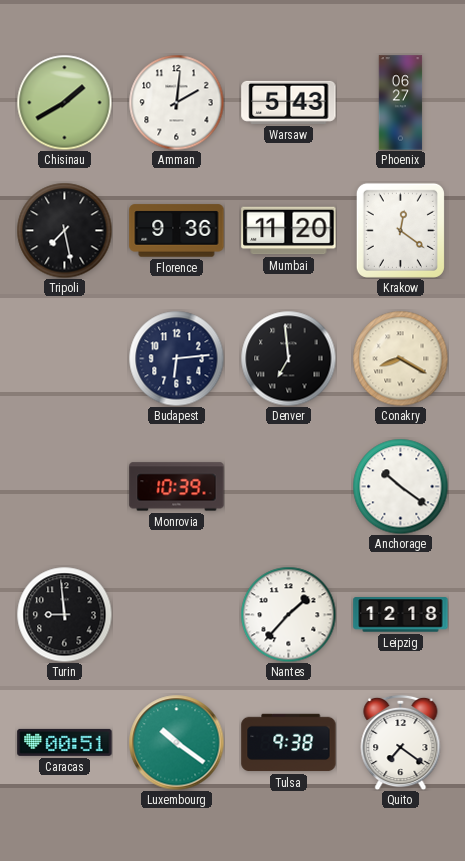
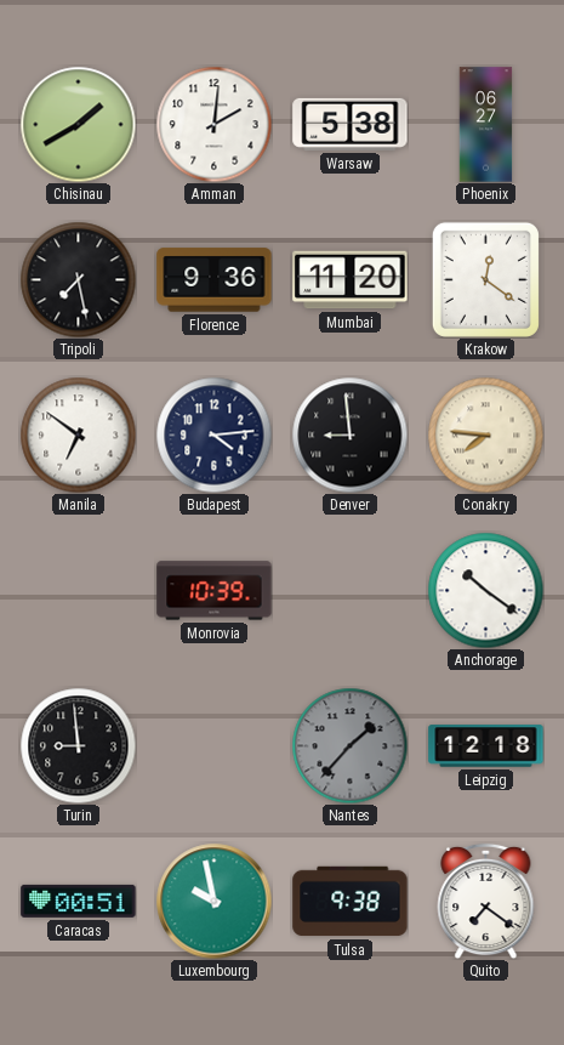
Warsaw: 5:43 -> 5:38 (351, 124)
Manila: none -> 6:51 (78, 435)
Budapest: 6:14 -> 4:14 (213, 435)
Denver: 6:59 -> 8:59 (349, 435)
Conakry: 8:20 -> 7:46 (485, 435)
Nantes dial: white -> grey (349, 745)
Luxembourg: 10:21 -> 9:58 (213, 901)
